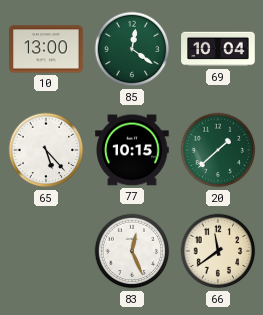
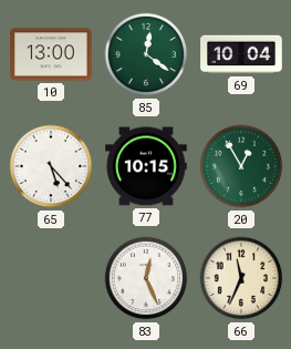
20: 1:38 -> 12:55 (241, 166)
66: 11:39 -> 11:34 (241, 278)
